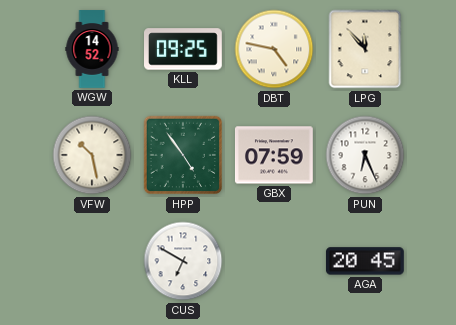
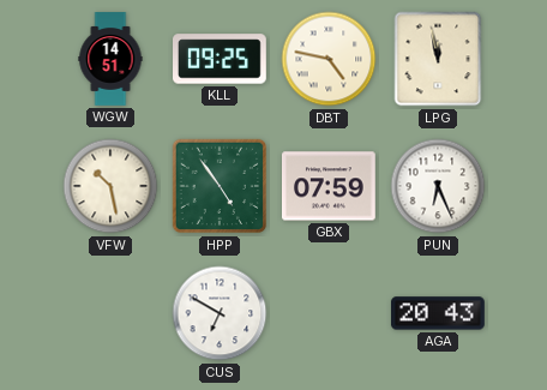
WGW: 14:52 -> 14:51 (110, 59)
LPG: 11:53 -> 11:58 (438, 59)
AGA: 20:45 -> 20:43 (438, 313)
